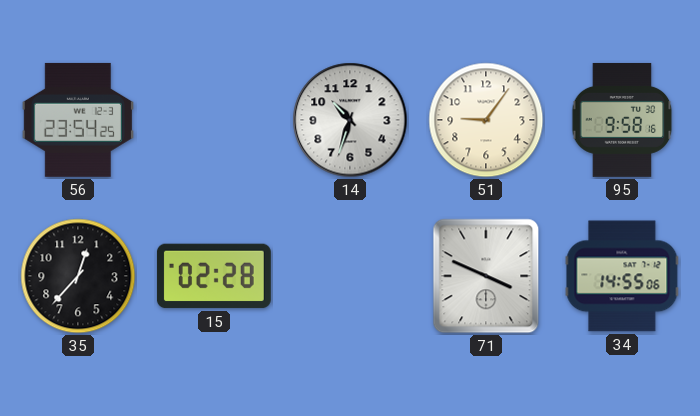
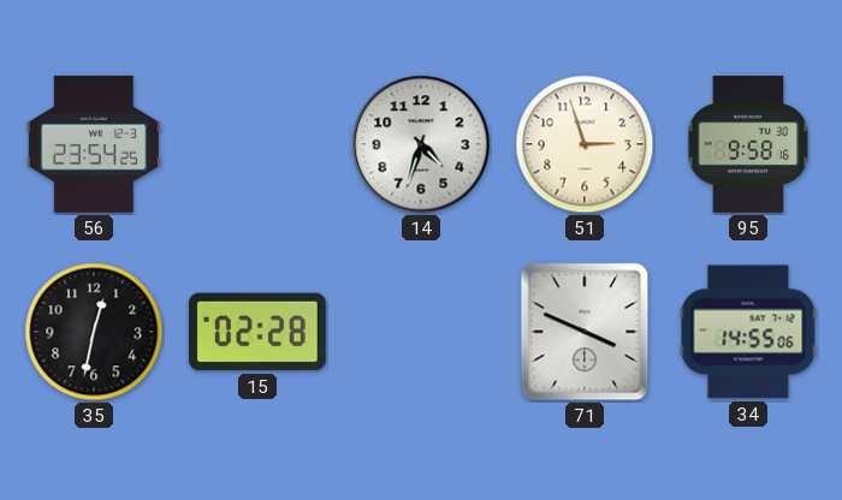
14: 10:33 -> 4:33 (421, 144)
51: 9:06 -> 2:57 (585, 144)
35: 12:37 -> 12:32 (94, 332)
